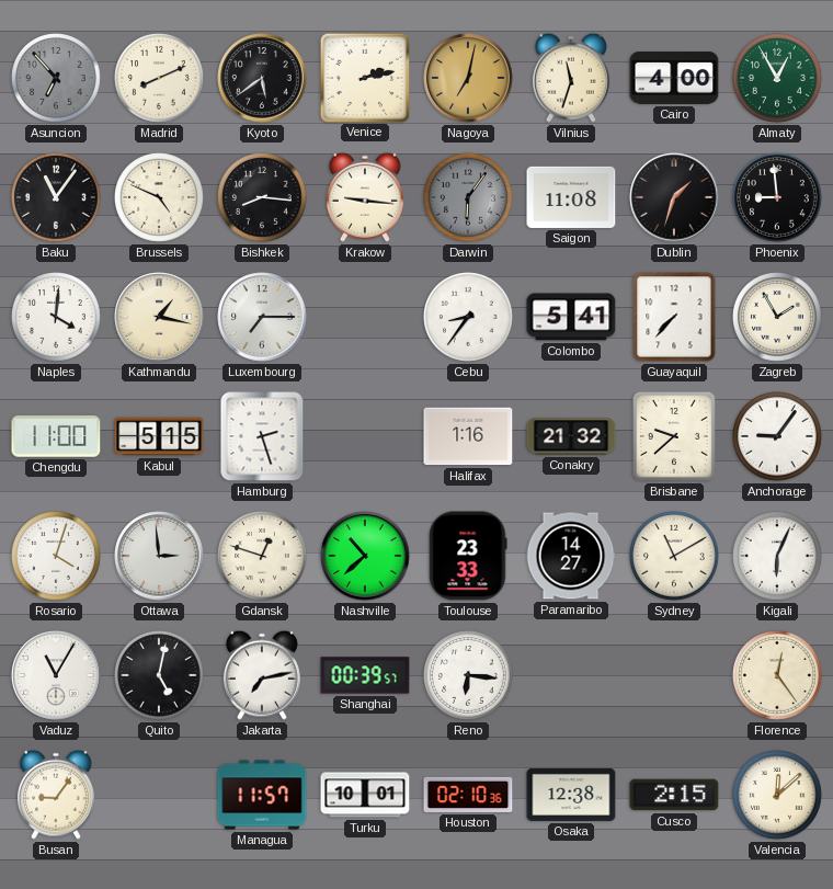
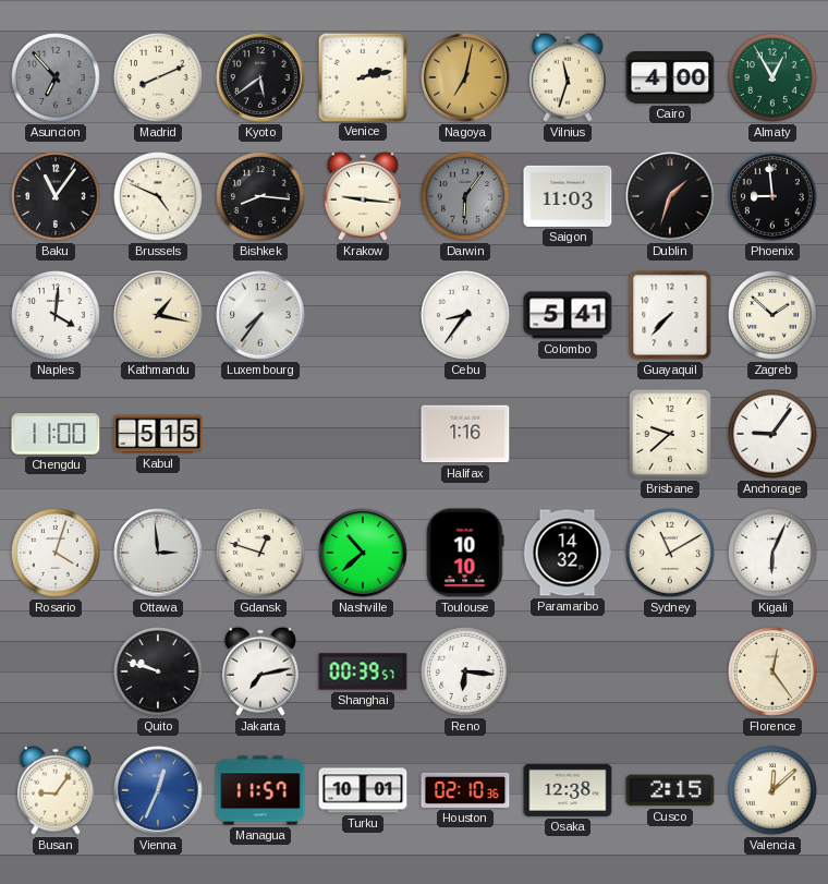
Saigon: 11:08 -> 11:03 (568, 196)
Luxembourg: 7:15 -> 7:36 (260, 315)
Zagreb: 1:55 -> 1:52 (774, 316)
Hamburg: 2:27 -> none (262, 436)
Conakry: 21:32 -> none (571, 436)
Toulouse: 23:33 -> 10:10 (465, 553)
Paramaribo: 14:27 -> 14:32 (568, 553)
Vaduz: 11:05 -> none (56, 675)
Quito: 5:02 -> 9:48 (159, 673)
Vienna: none -> 12:34 (158, 790)
